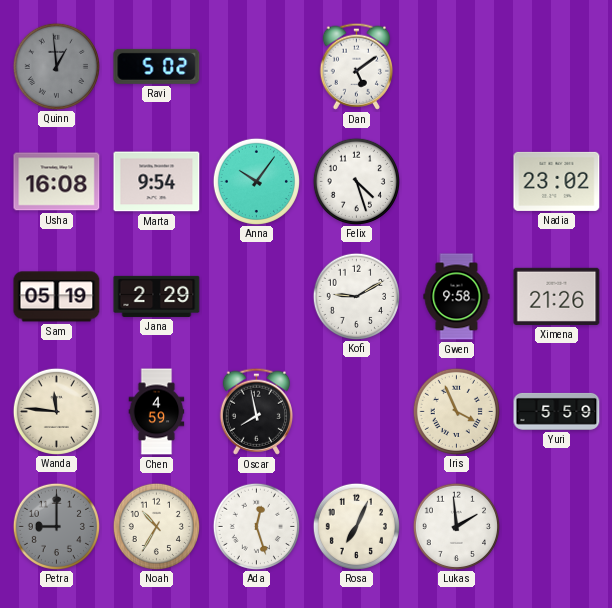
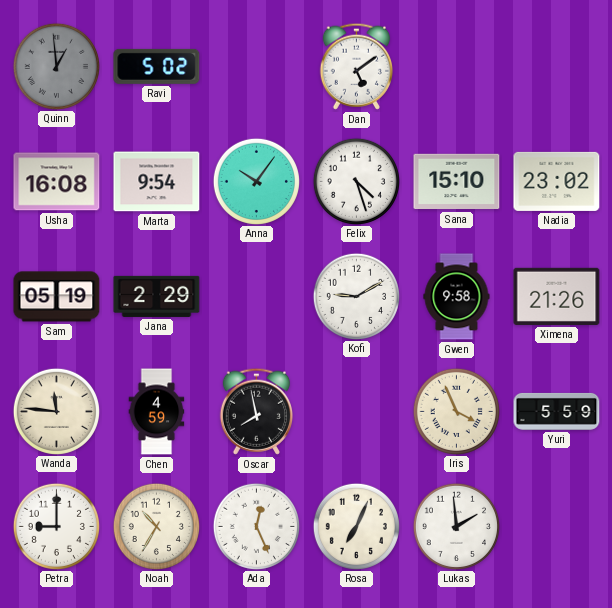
Sana: none -> 15:10 (457, 182)
Petra dial: grey -> white (56, 526)
Ada: 12:27 -> 12:26 (256, 526)
